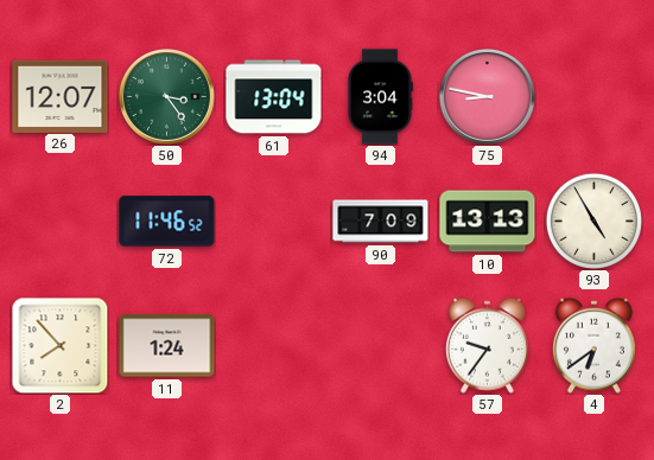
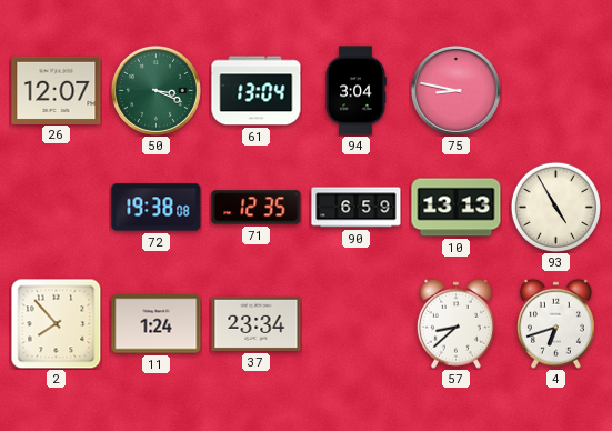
50: 3:24 -> 3:19 (155, 90)
72: 11:46 -> 19:38 (157, 208)
71: none -> 12:35 (257, 208)
90: 7:09 -> 6:59 (357, 208)
37: none -> 23:34 (257, 323)
57: 9:36 -> 8:38 (455, 323)
4: 6:39 -> 6:42 (555, 323)
